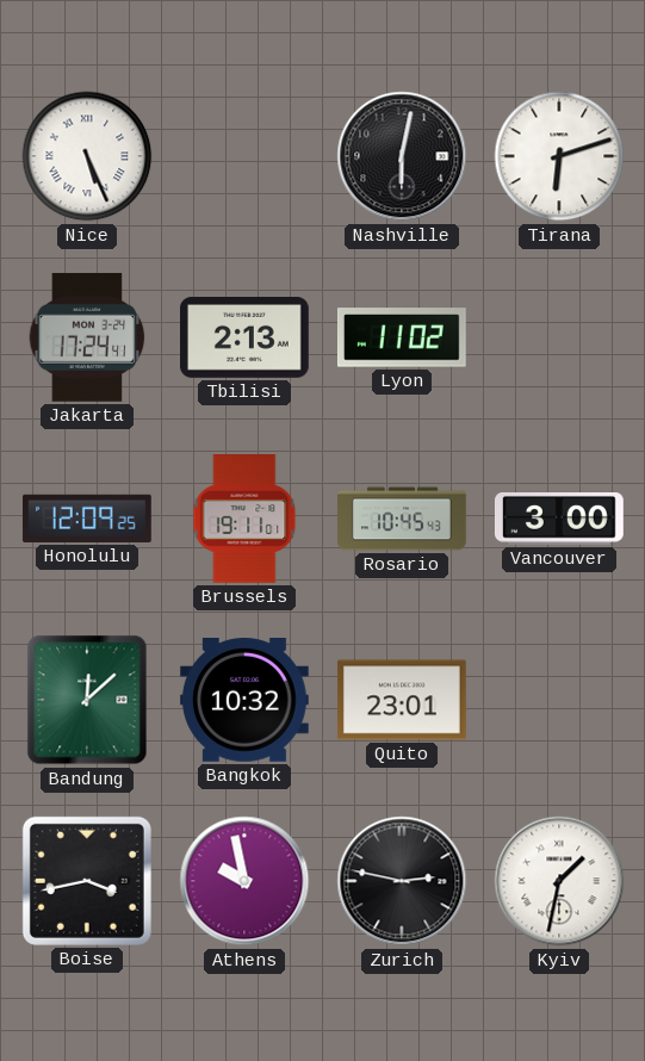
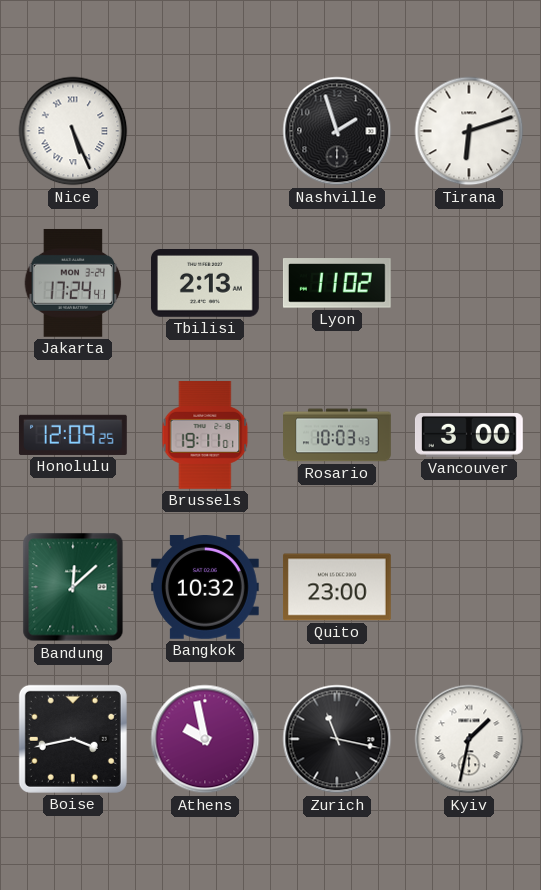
Nashville: 6:02 -> 1:57 (337, 131)
Rosario: 10:45 -> 10:03 (338, 435)
Quito: 23:01 -> 23:00 (337, 587)
Zurich: 2:47 -> 11:17 (337, 739)
